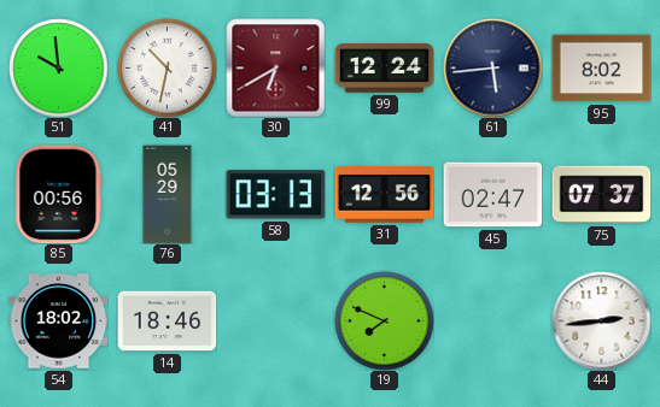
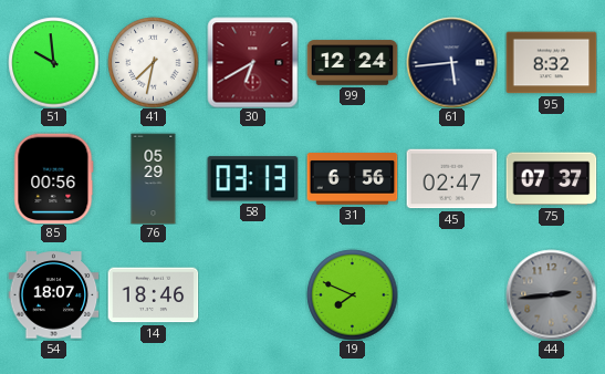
41: 10:32 -> 7:32 (153, 62)
95: 8:02 -> 8:32 (551, 63)
31: 12:56 -> 6:56 (352, 179)
54: 18:02 -> 18:07 (53, 295)
44 dial: white -> grey (551, 294)
